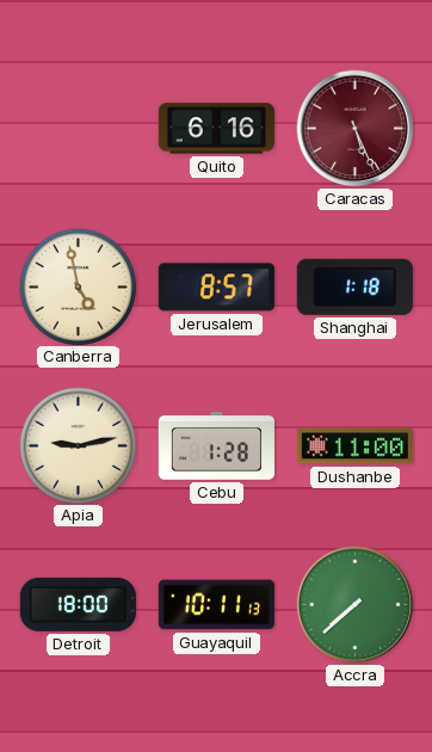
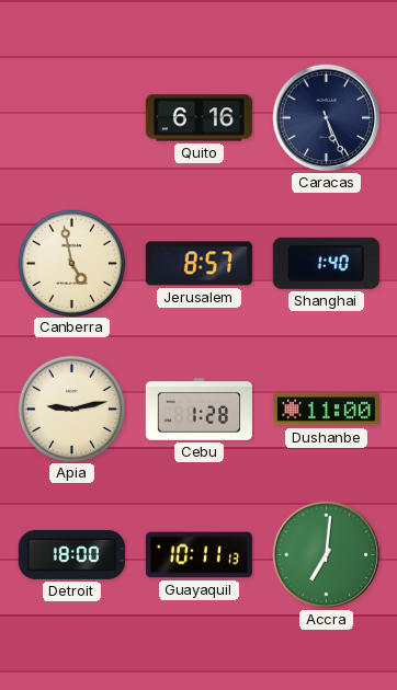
Caracas dial: burgundy -> navy (327, 118)
Shanghai: 1:18 -> 1:40 (326, 263)
Accra: 7:38 -> 7:01 (327, 555)
